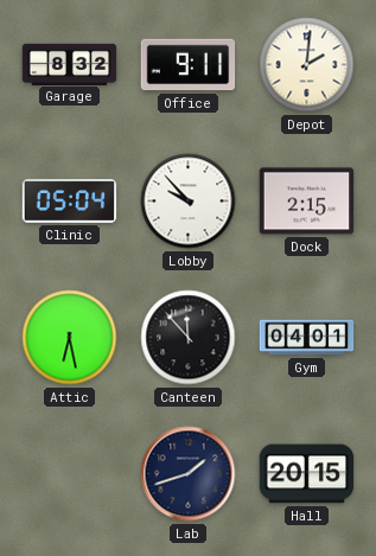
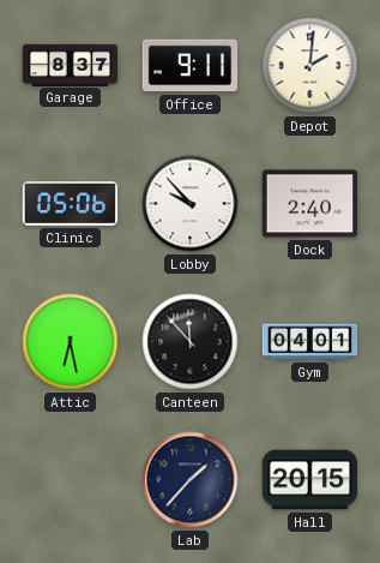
Garage: 8:32 -> 8:37 (71, 65)
Clinic: 05:04 -> 05:06 (71, 203)
Dock: 2:15 -> 2:40 (310, 204)
Lab: 1:42 -> 1:37 (191, 480)
